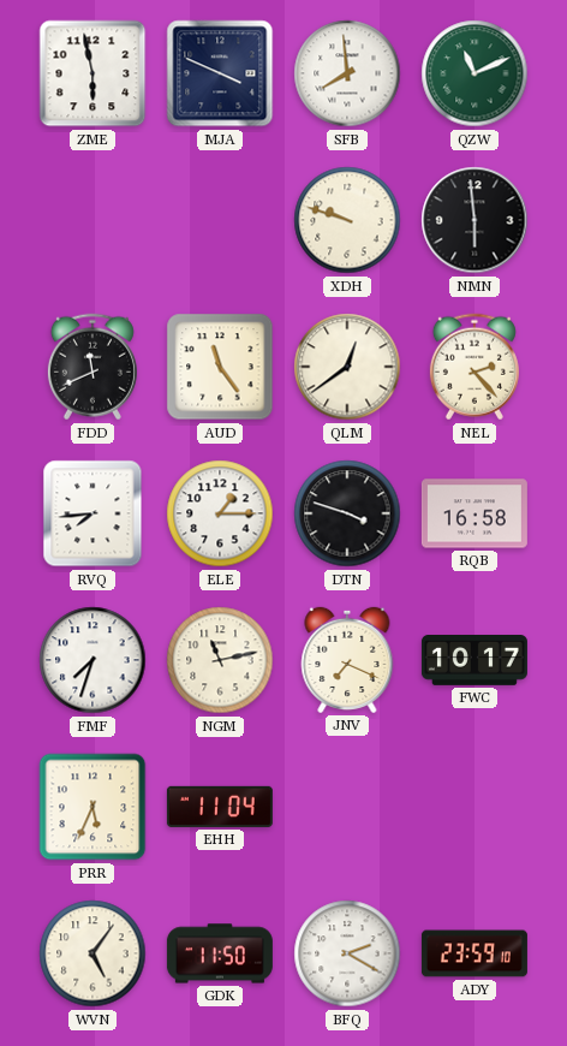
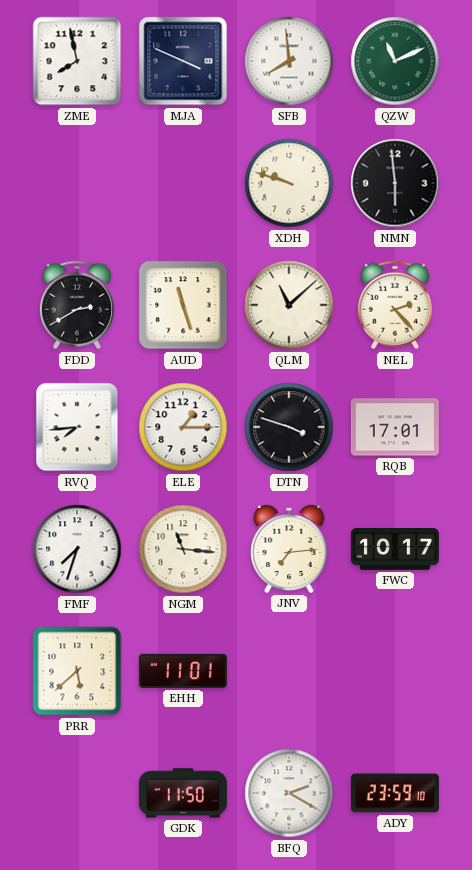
ZME: 5:58 -> 7:58 (77, 61)
FDD: 11:41 -> 2:40 (77, 305)
AUD: 11:24 -> 11:27 (183, 305)
QLM: 12:39 -> 11:08 (289, 305)
RQB: 16:58 -> 17:01 (395, 427)
NGM: 11:13 -> 11:16 (183, 549)
JNV: 7:19 -> 7:14 (289, 549)
PRR: 5:34 -> 5:38 (77, 671)
EHH: 11:04 -> 11:01 (183, 671)
WVN: 5:06 -> none (92, 953)
